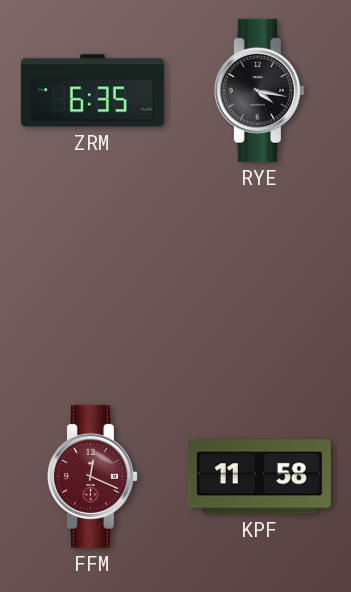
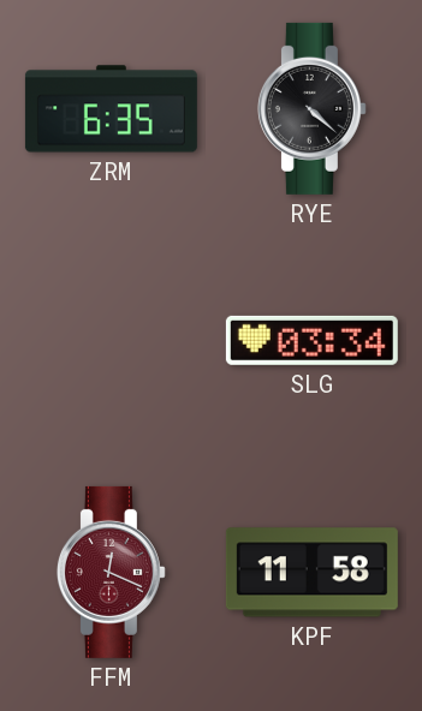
RYE: 4:17 -> 4:22 (311, 108)
SLG: none -> 03:34 (311, 340)
